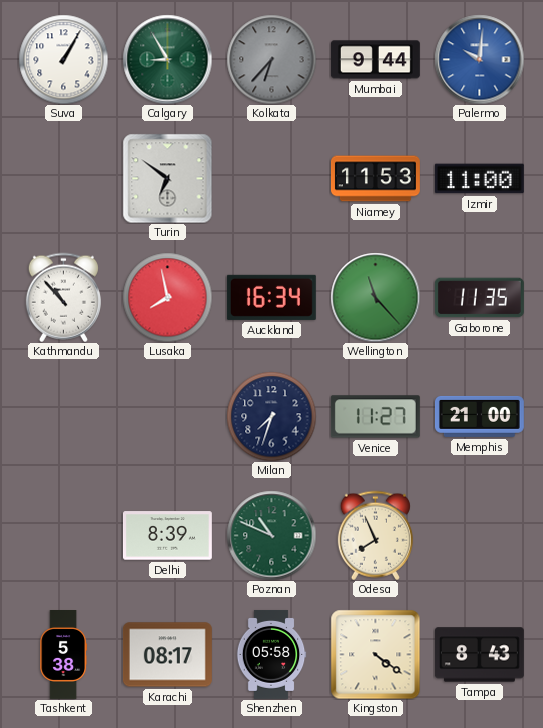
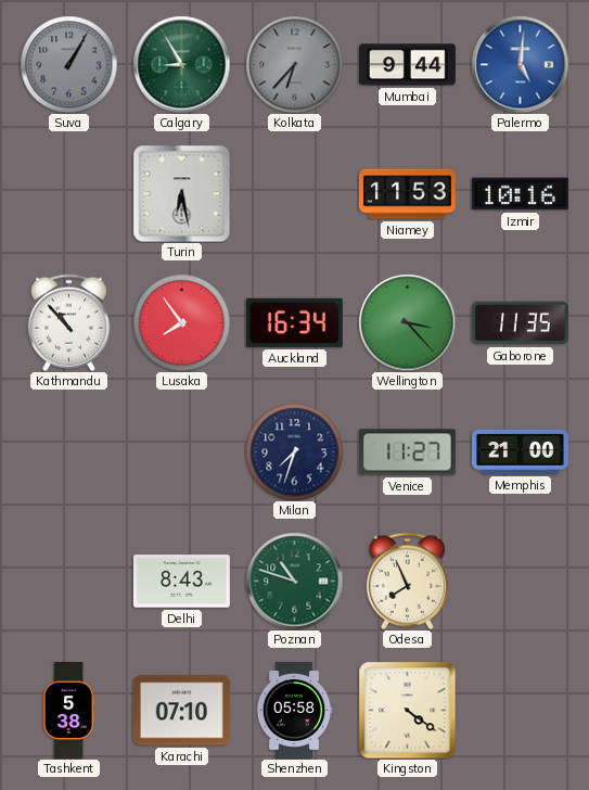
Suva dial: white -> grey (68, 64)
Palermo: 10:01 -> 5:01 (520, 64)
Turin: 6:51 -> 6:28 (181, 193)
Izmir: 11:00 -> 10:16 (520, 194)
Lusaka: 7:58 -> 7:54 (181, 322)
Wellington: 11:23 -> 3:23 (407, 322)
Delhi: 8:39 -> 8:43 (181, 582)
Poznan: 10:49 -> 10:48 (294, 581)
Karachi: 08:17 -> 07:10 (181, 711)
Tampa: 8:43 -> none (479, 655)
